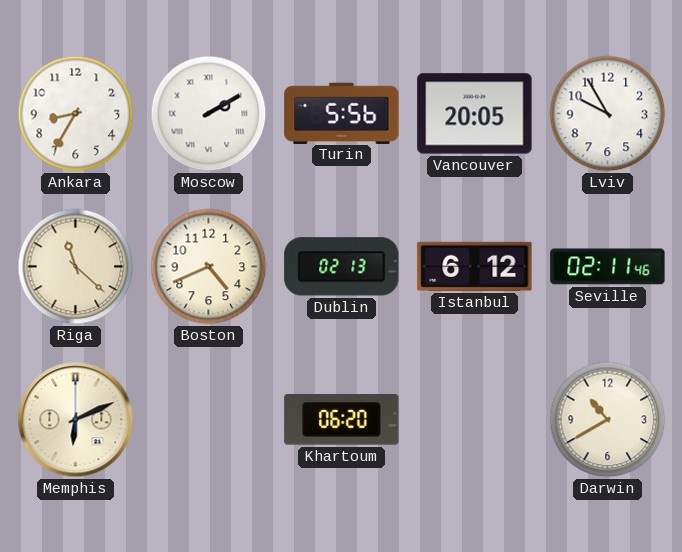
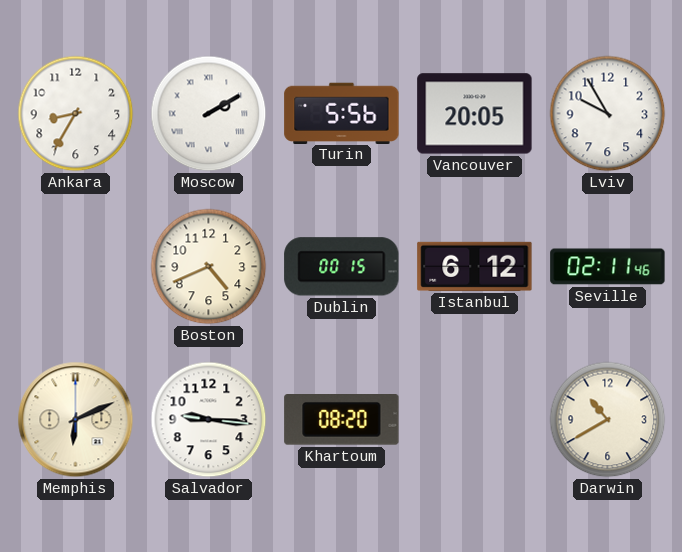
Riga: 11:22 -> none (76, 267)
Dublin: 02:13 -> 00:15 (342, 267)
Salvador: none -> 9:16 (209, 420)
Khartoum: 06:20 -> 08:20 (342, 420)
